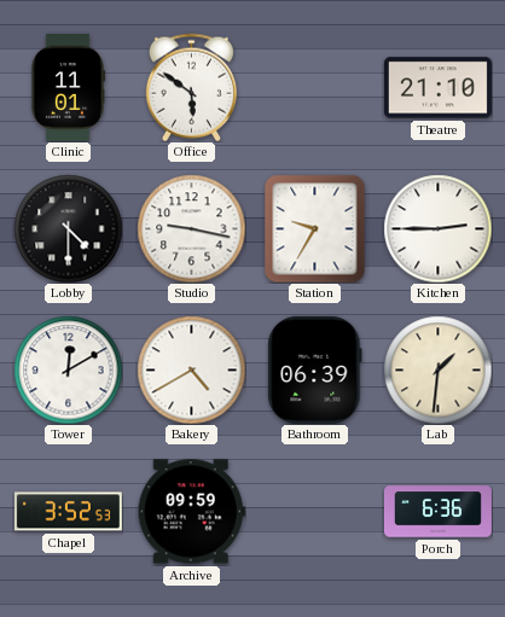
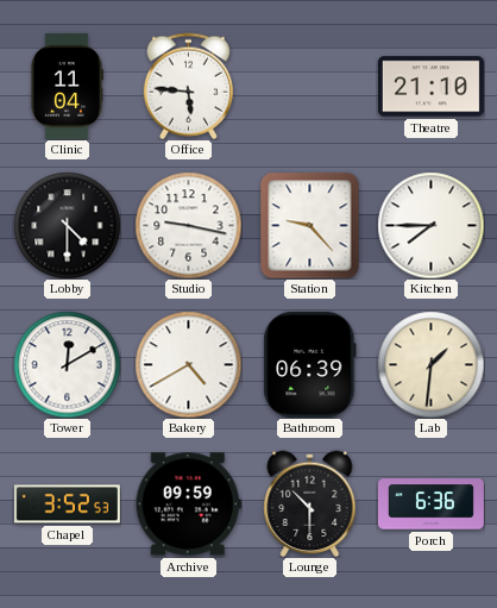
Clinic: 11:01 -> 11:04 (67, 86)
Office: 5:51 -> 5:46 (188, 86)
Station: 9:35 -> 9:23 (310, 225)
Kitchen: 2:45 -> 7:45 (430, 225)
Lounge: none -> 10:30 (310, 503)
